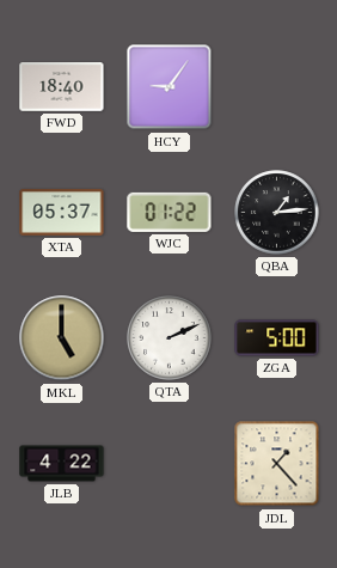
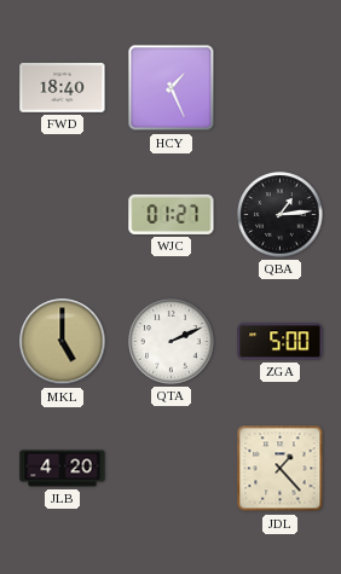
HCY: 9:06 -> 1:26 (172, 88)
XTA: 05:37 -> none (62, 213)
WJC: 01:22 -> 01:27 (172, 214)
JLB: 4:22 -> 4:20 (63, 469)
